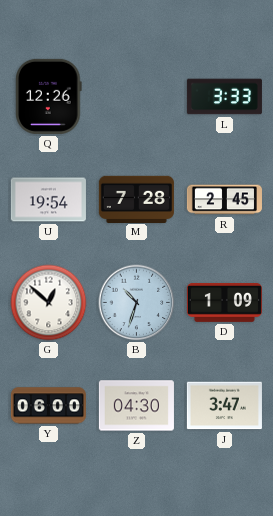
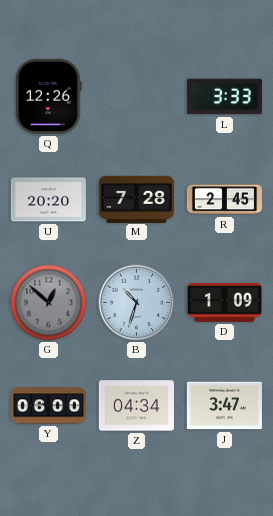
U: 19:54 -> 20:20 (48, 200)
G dial: white -> grey (49, 303)
Z: 04:30 -> 04:34 (136, 406)
